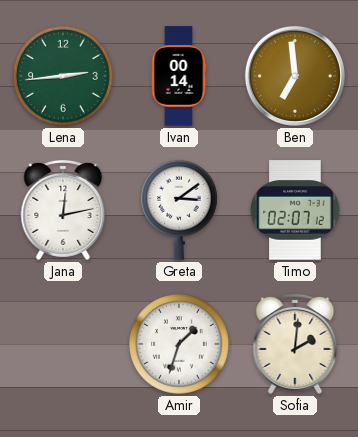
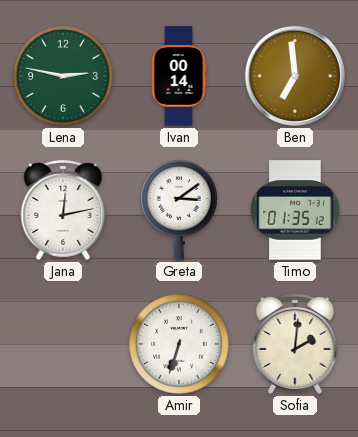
Lena: 2:44 -> 2:47 (64, 77)
Timo: 02:07 -> 01:35 (295, 210)
Amir: 1:33 -> 6:33 (180, 345)
